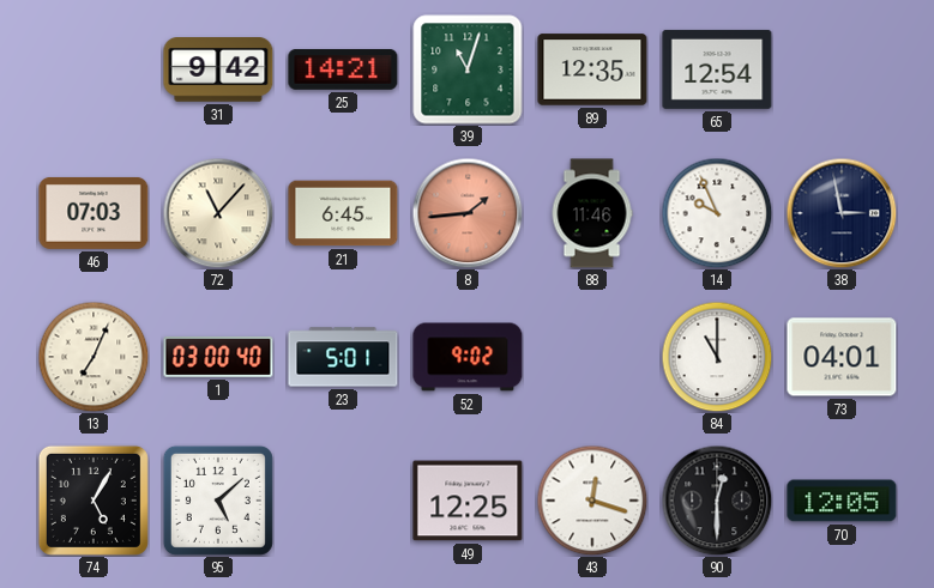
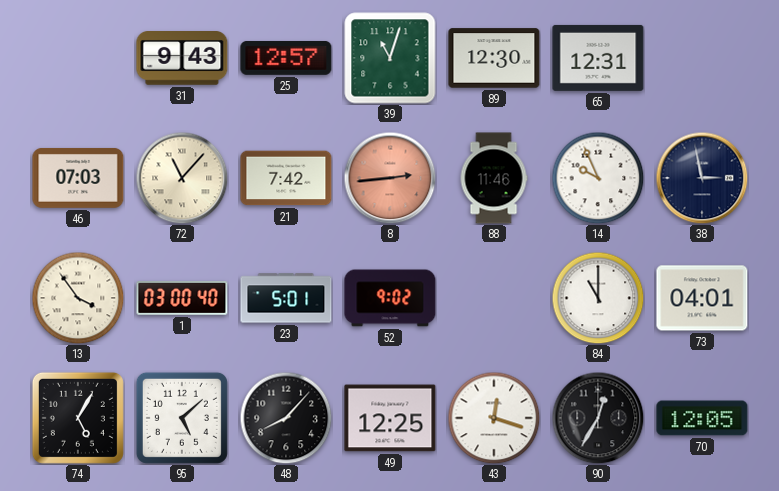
31: 9:42 -> 9:43 (182, 58)
25: 14:21 -> 12:57 (286, 58)
89: 12:35 -> 12:30 (494, 58)
65: 12:54 -> 12:31 (598, 58)
21: 6:45 -> 7:42 (286, 178)
8: 1:44 -> 2:44 (390, 178)
13: 7:04 -> 3:54 (78, 298)
48: none -> 8:07 (286, 418)
90: 12:30 -> 12:35 (598, 418)
